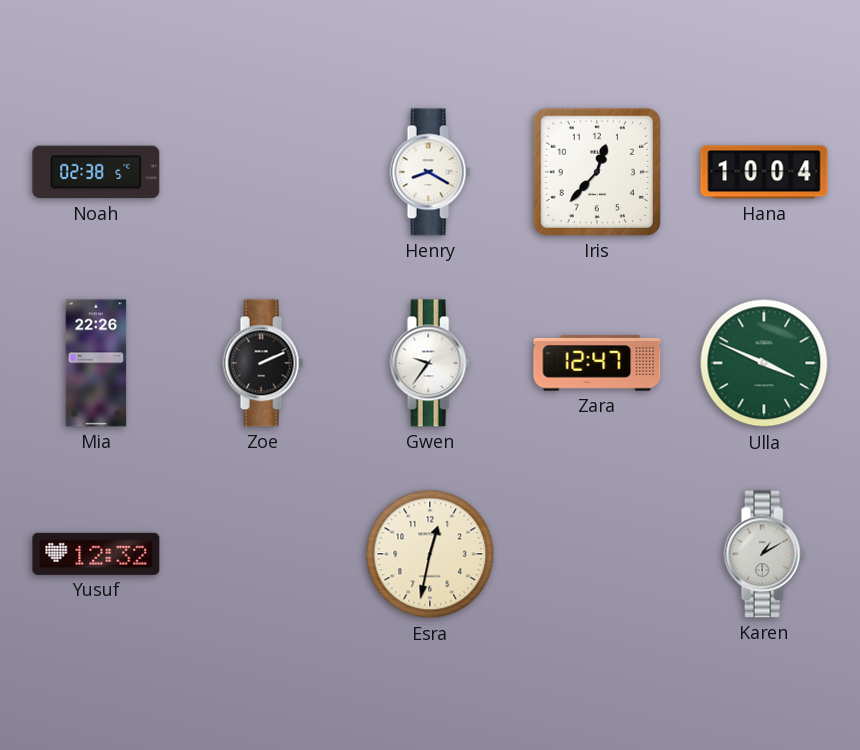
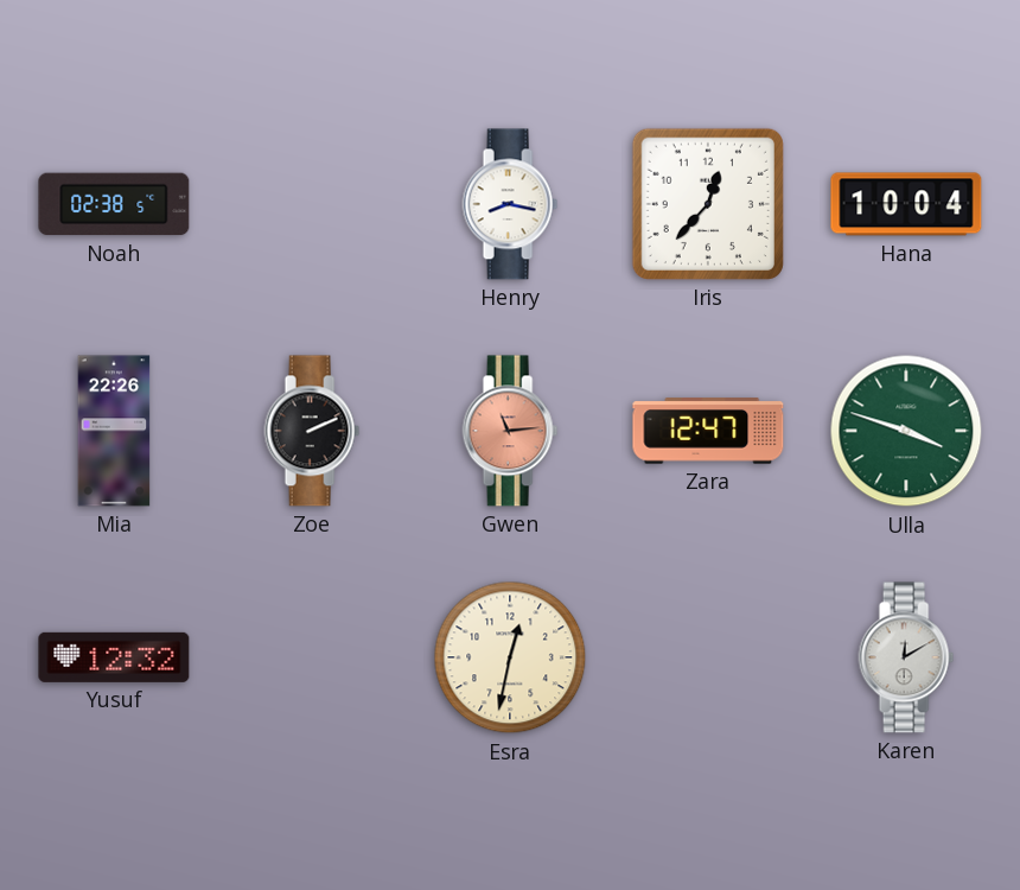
Henry: 8:20 -> 8:17 (510, 204)
Gwen: 9:36 -> 11:14 (510, 431)
Gwen dial: white -> salmon (510, 431)
Ulla: 3:49 -> 3:48 (906, 431)
Karen: 1:10 -> 12:10 (906, 657)
